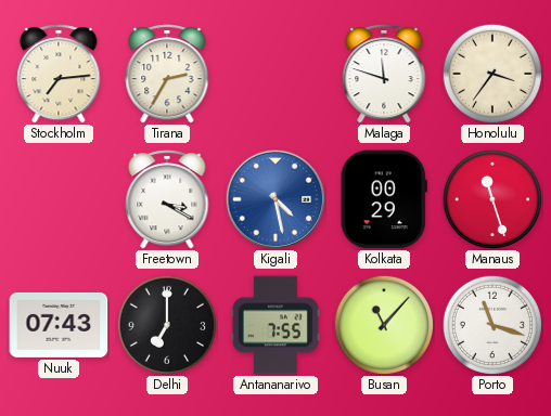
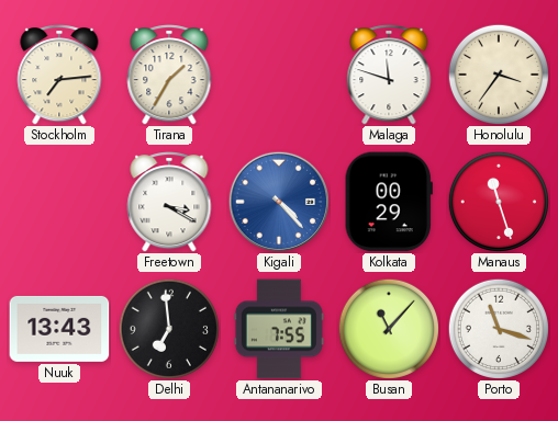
Tirana: 2:35 -> 1:35 (169, 76)
Kigali: 4:28 -> 4:23 (278, 201)
Nuuk: 07:43 -> 13:43 (59, 329)
Delhi: 7:00 -> 6:59 (168, 328)
